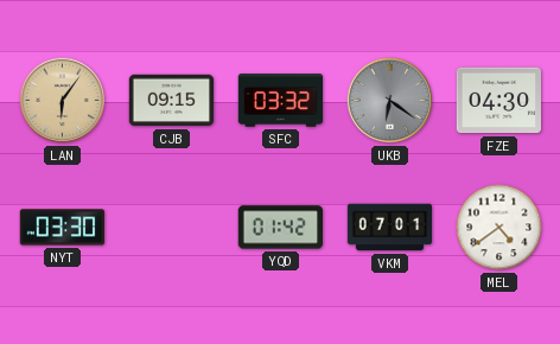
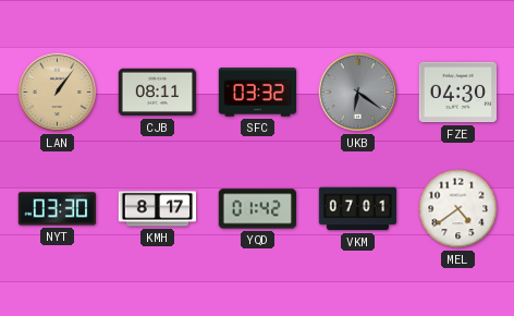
LAN: 6:06 -> 1:06 (58, 93)
CJB: 09:15 -> 08:11 (158, 93)
KMH: none -> 8:17 (158, 209)
